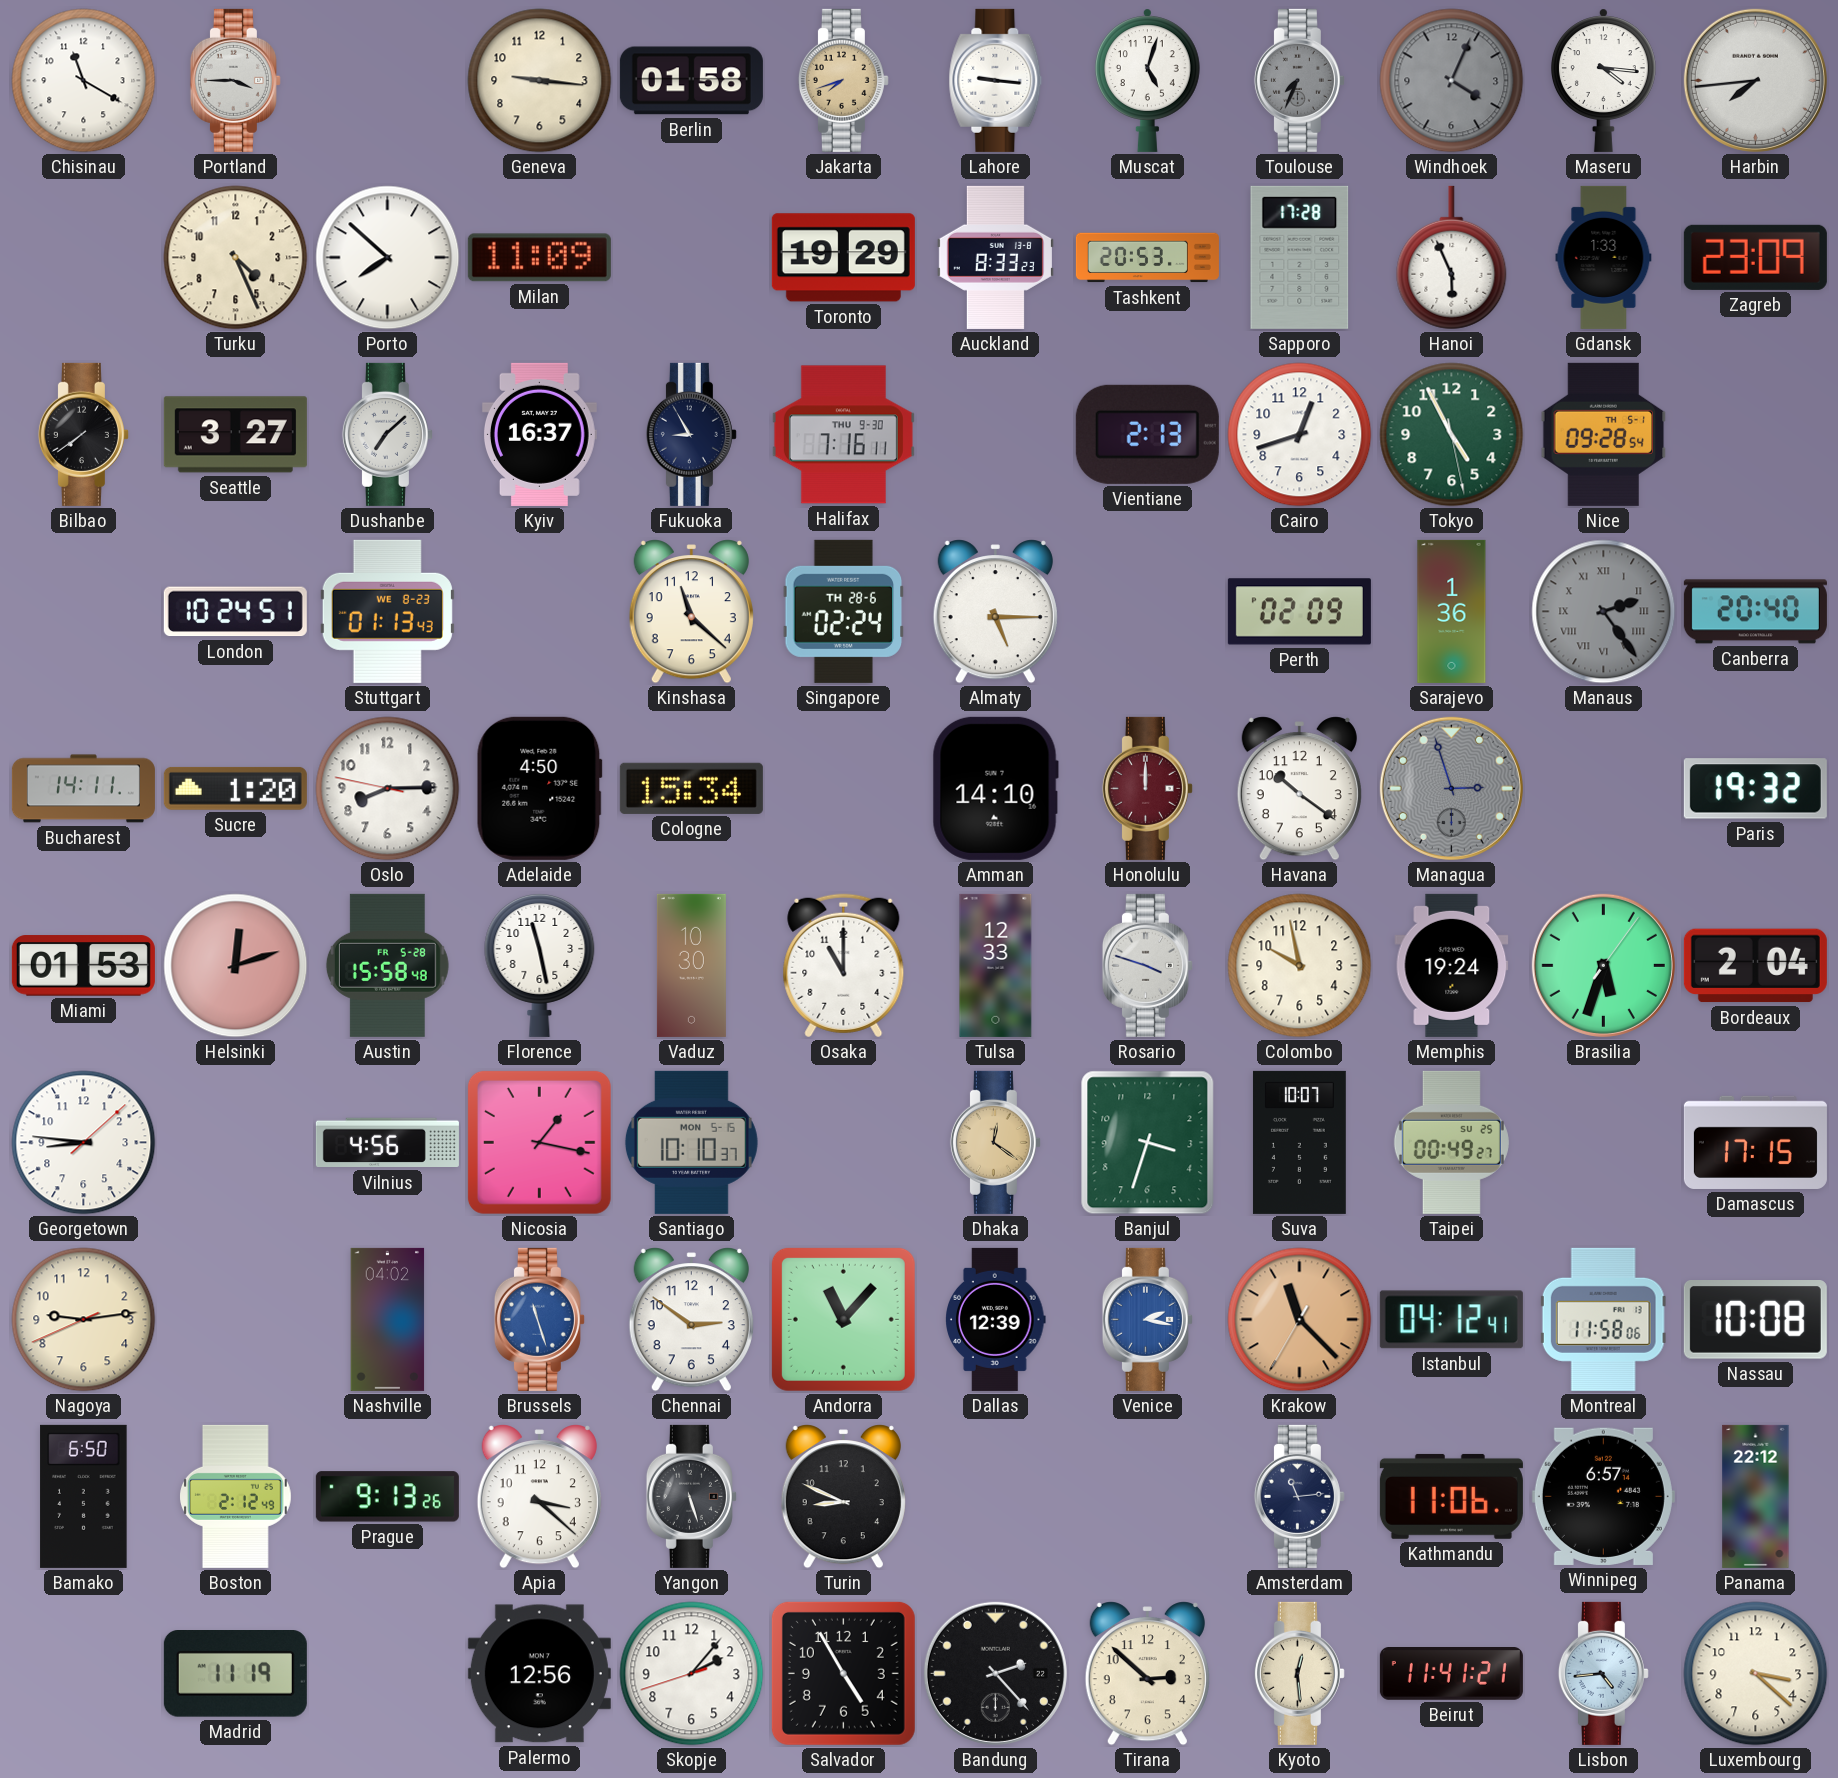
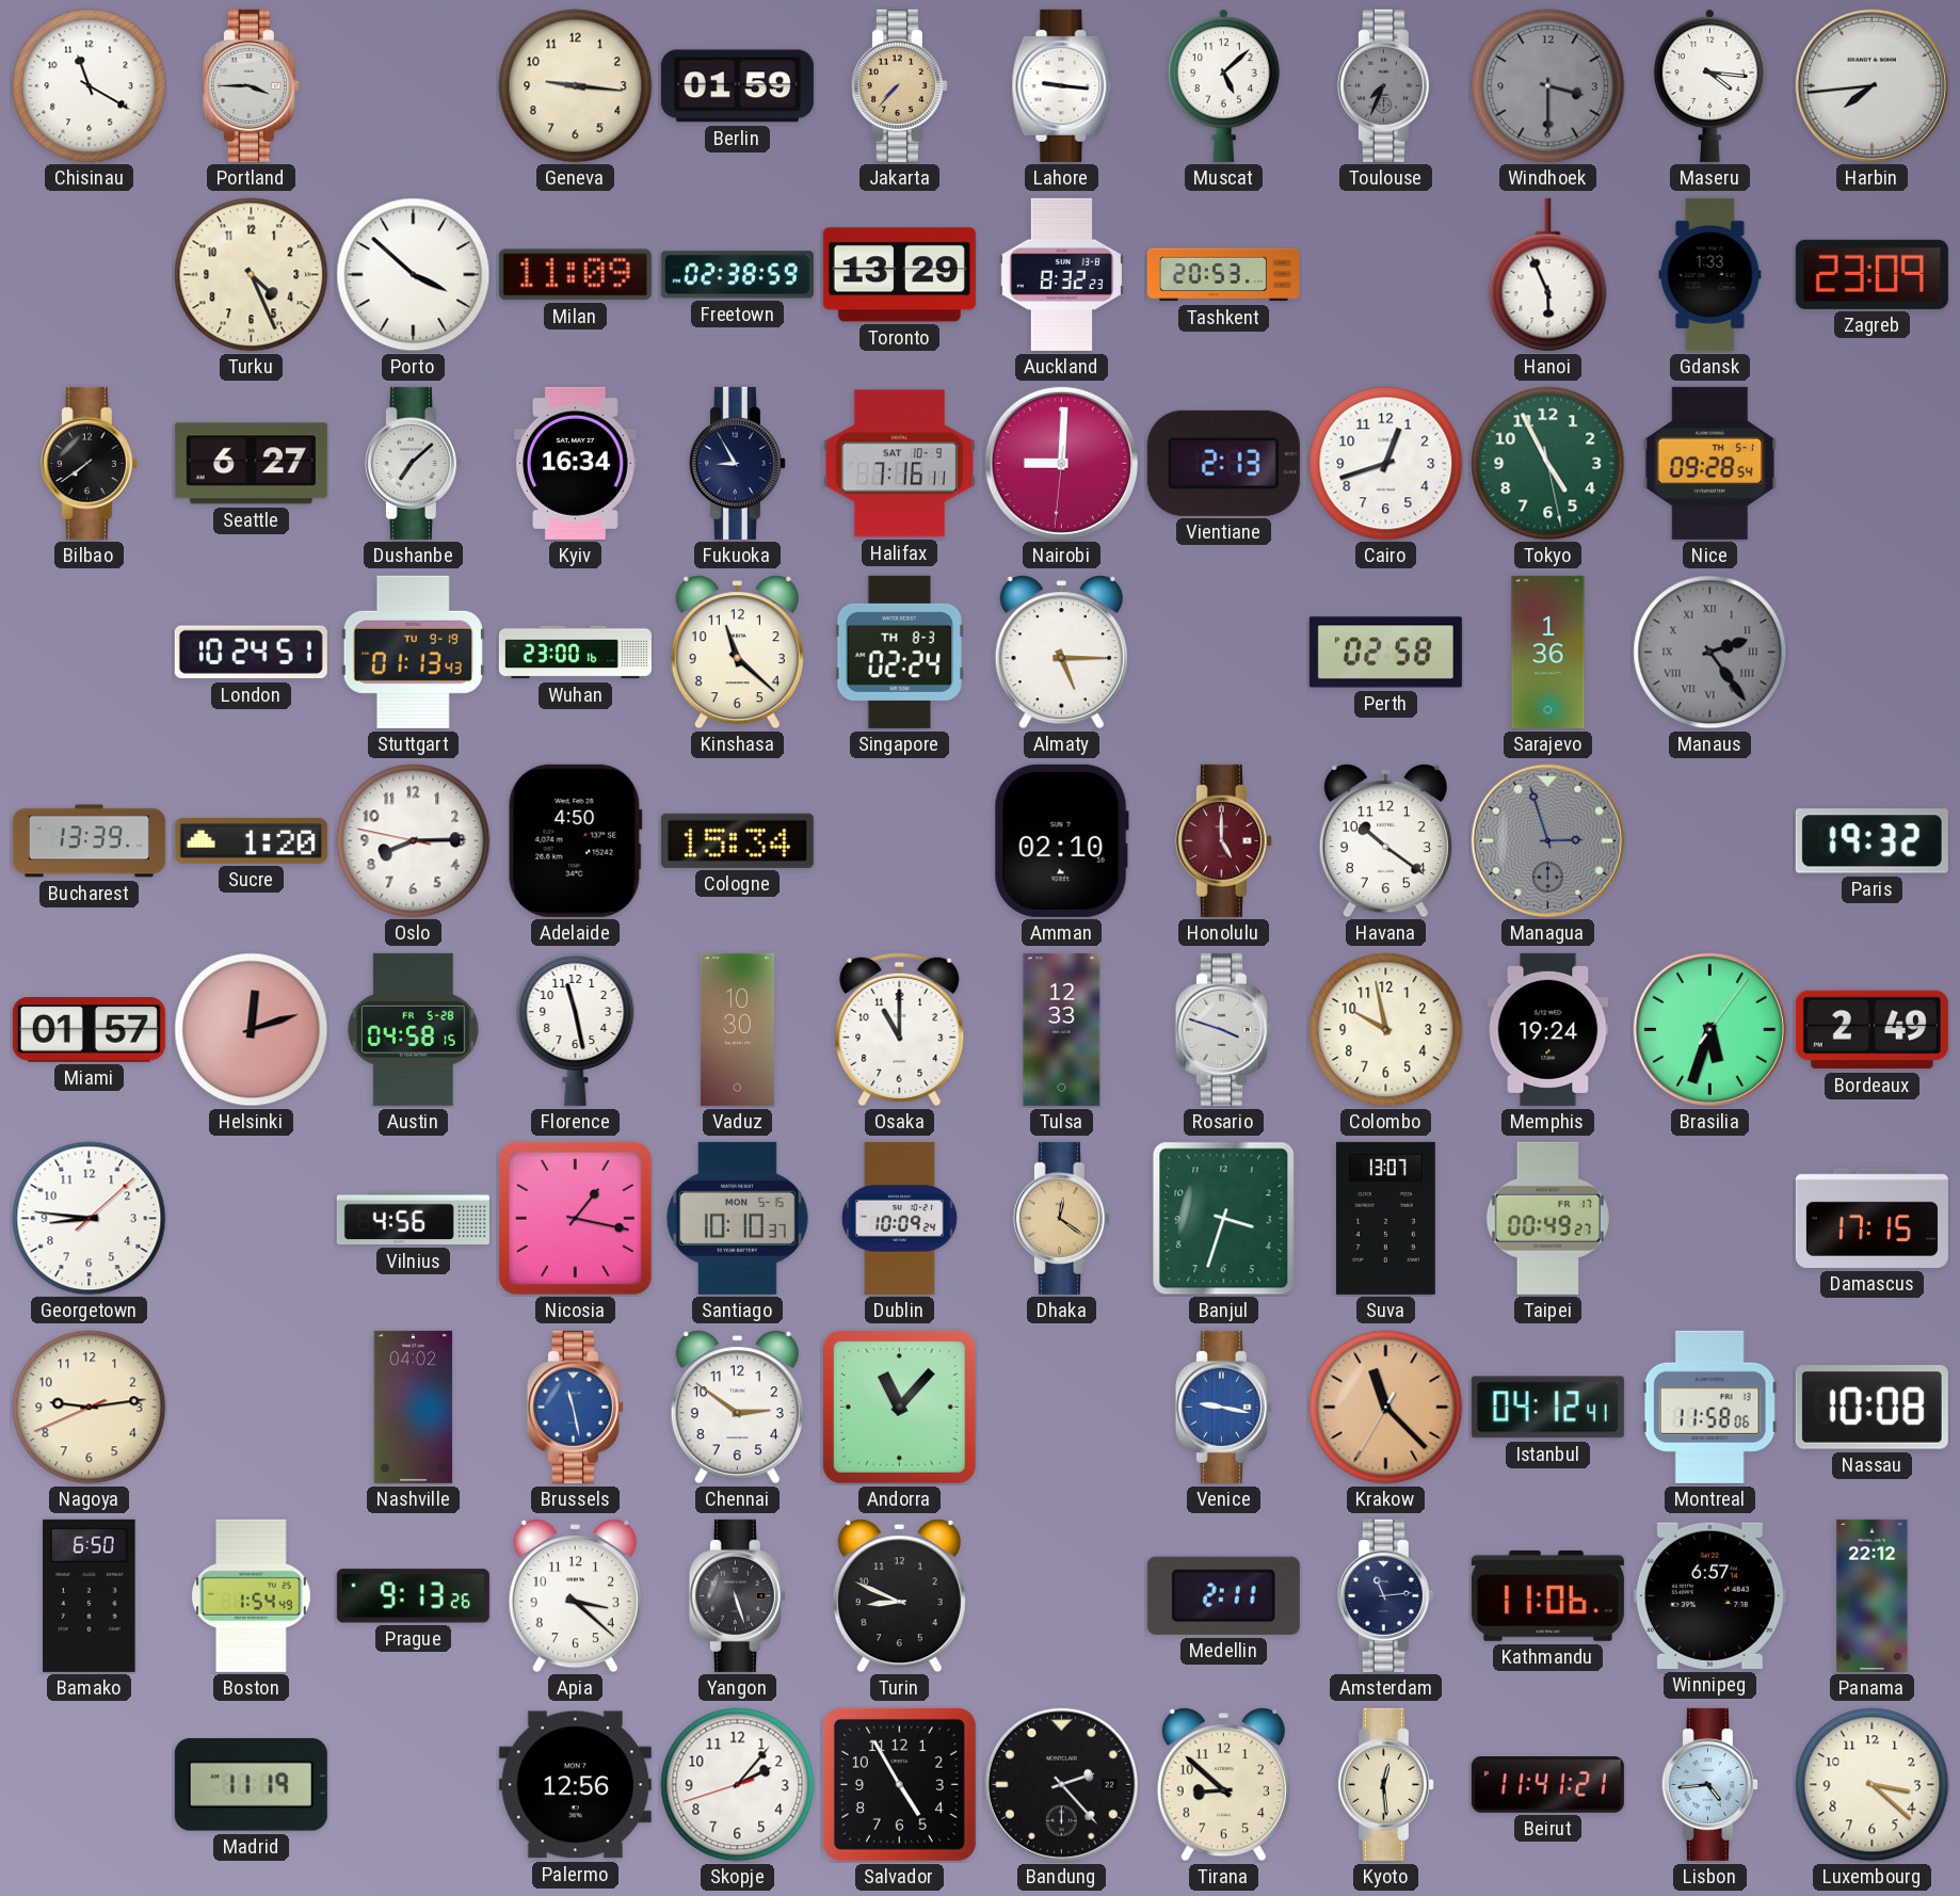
Berlin: 01:58 -> 01:59 (737, 86)
Jakarta: 7:42 -> 7:37 (899, 85)
Muscat: 5:03 -> 5:08 (1223, 85)
Windhoek: 4:04 -> 3:30 (1548, 86)
Porto: 7:52 -> 3:52 (414, 275)
Freetown: none -> 02:38 (737, 275)
Toronto: 19:29 -> 13:29 (899, 275)
Auckland: 8:33 -> 8:32 (1061, 274)
Sapporo: 17:28 -> none (1300, 257)
Seattle: 3:27 -> 6:27 (251, 464)
Kyiv: 16:37 -> 16:34 (575, 463)
Halifax date: THU 9-30 -> SAT 10-9 (899, 464)
Nairobi: none -> 9:00 (1061, 463)
Stuttgart date: WE 8-23 -> TU 9-19 (413, 652)
Wuhan: none -> 23:00 (575, 653)
Singapore date: TH 28-6 -> TH 8-3 (900, 652)
Perth: 02:09 -> 02:58 (1385, 653)
Canberra: 20:40 -> none (1755, 612)
Bucharest: 14:11 -> 13:39 (89, 841)
Amman: 14:10 -> 02:10 (1061, 840)
Honolulu: 12:00 -> 5:00 (1223, 840)
Miami: 01:53 -> 01:57 (89, 1030)
Austin: 15:58 -> 04:58 (413, 1029)
Bordeaux: 2:04 -> 2:49 (1871, 1030)
Dublin: none -> 10:09 (899, 1218)
Suva: 10:07 -> 13:07 (1385, 1218)
Taipei date: SU 25 -> FR 17 (1547, 1218)
Brussels: 11:27 -> 11:28 (575, 1407)
Dallas: 12:39 -> none (996, 1319)
Venice: 2:17 -> 9:17 (1223, 1407)
Boston: 2:12 -> 1:54 (252, 1595)
Medellin: none -> 2:11 (1223, 1595)
Tirana: 2:52 -> 8:52 (1223, 1785)
